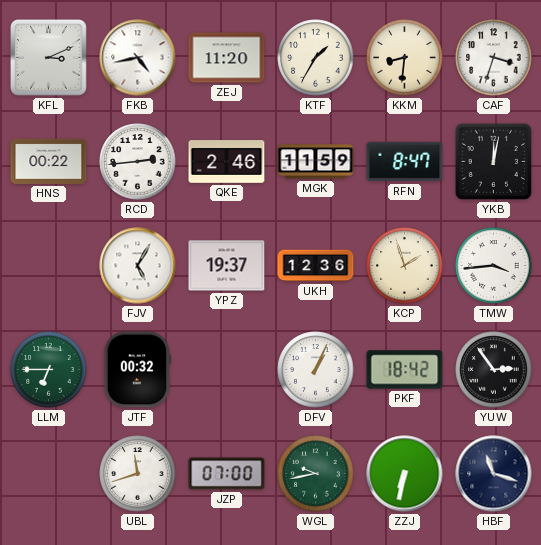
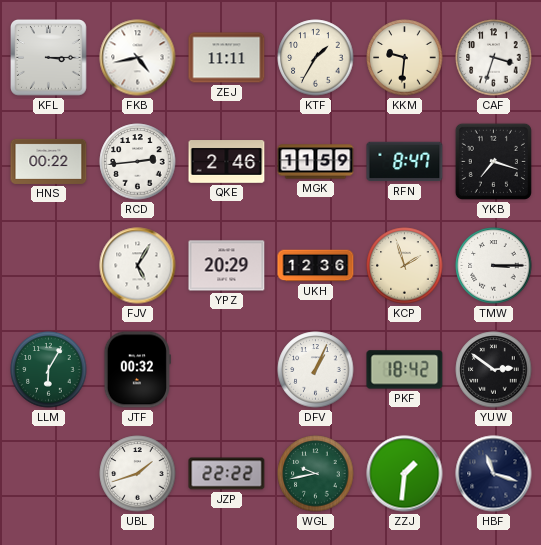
KFL: 3:11 -> 3:15 (49, 58)
ZEJ: 11:20 -> 11:11 (227, 58)
KKM: 8:31 -> 9:31 (405, 58)
YKB: 12:02 -> 7:18 (493, 161)
YPZ: 19:37 -> 20:29 (227, 266)
TMW: 3:44 -> 3:15 (494, 266)
LLM: 6:45 -> 6:05 (49, 370)
YUW: 2:54 -> 2:51 (494, 370)
UBL: 11:42 -> 1:42 (138, 474)
JZP: 07:00 -> 22:22 (227, 474)
ZZJ: 6:32 -> 1:31 (405, 474)
